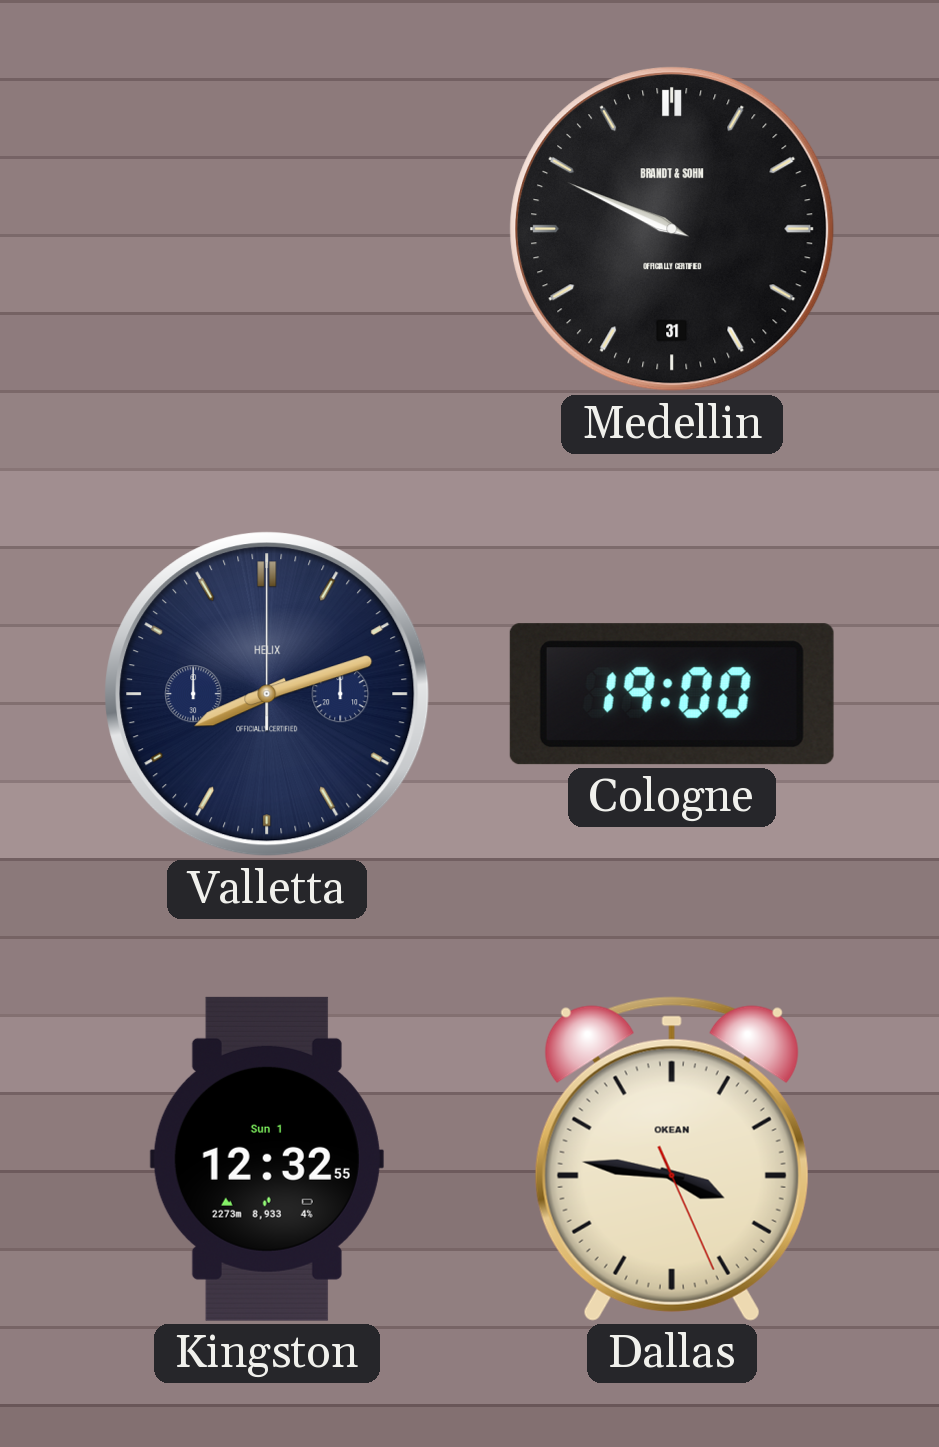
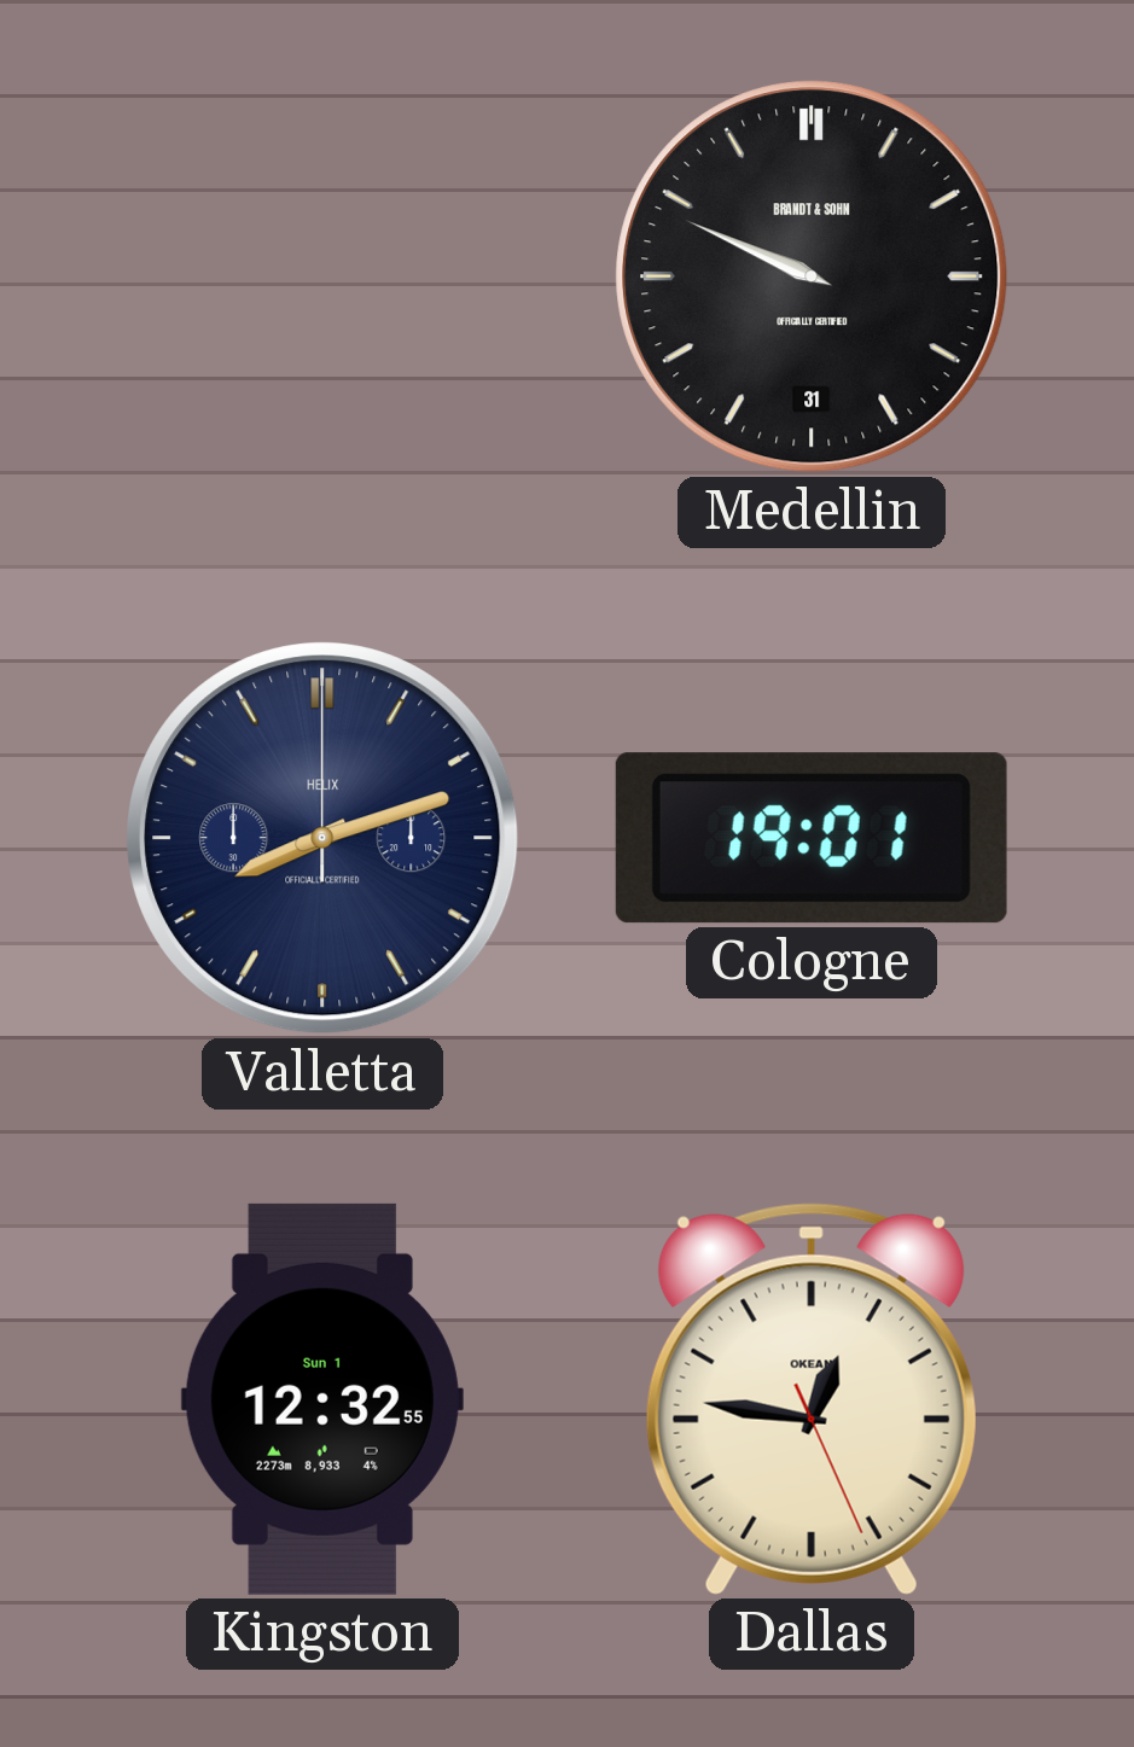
Cologne: 19:00 -> 19:01 (812, 838)
Dallas: 3:46 -> 12:46 (812, 1399)
